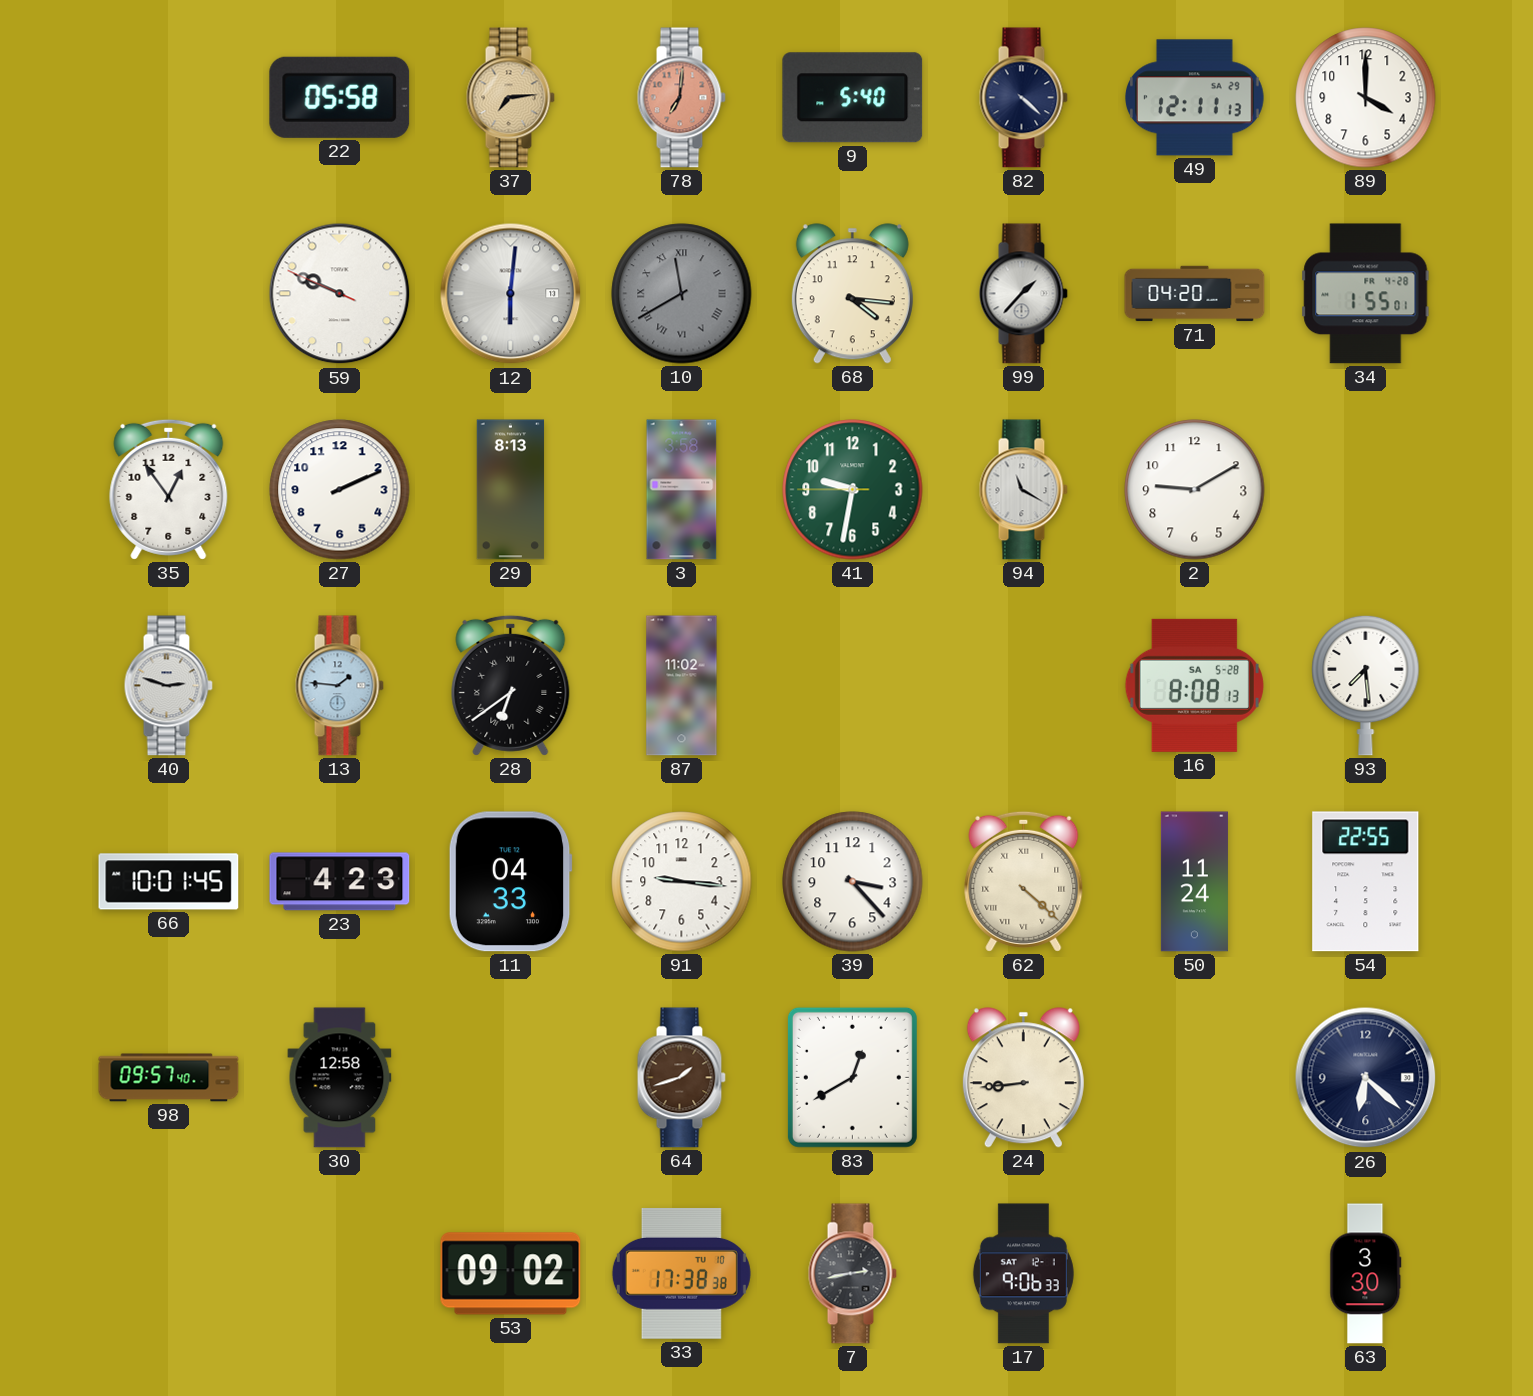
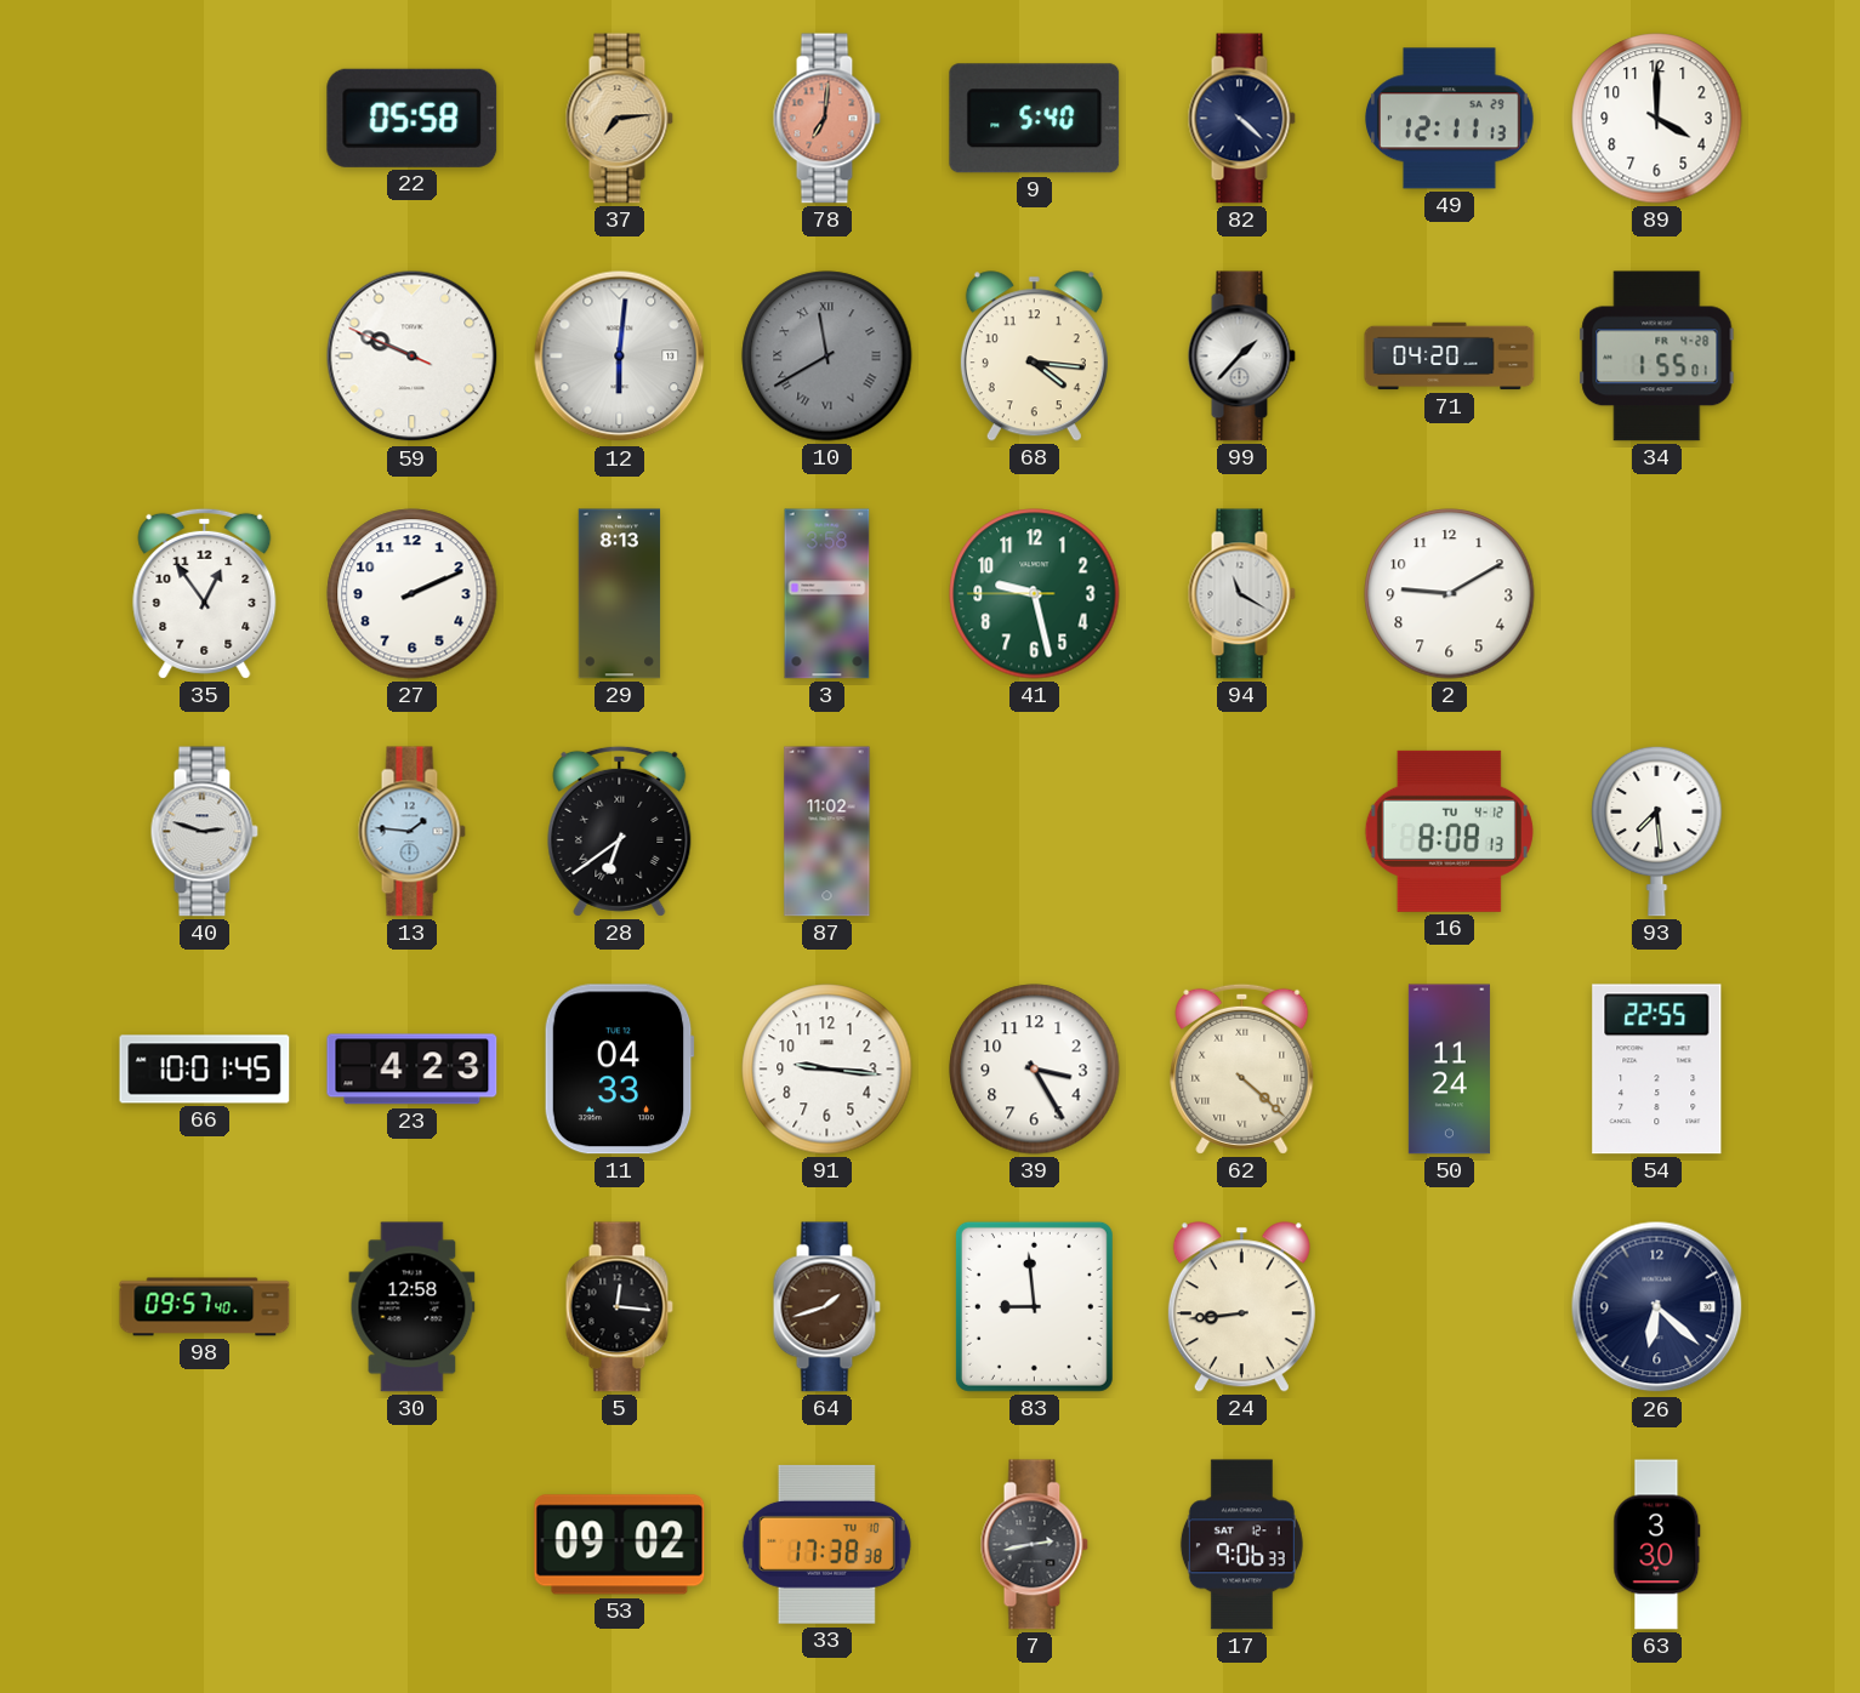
41: 9:31 -> 9:27 (1035, 594)
16 date: SA 5-28 -> TU 4-12 (1449, 831)
39: 3:23 -> 3:25 (1035, 1070)
5: none -> 12:16 (619, 1307)
83: 12:40 -> 8:59 (1034, 1306)
